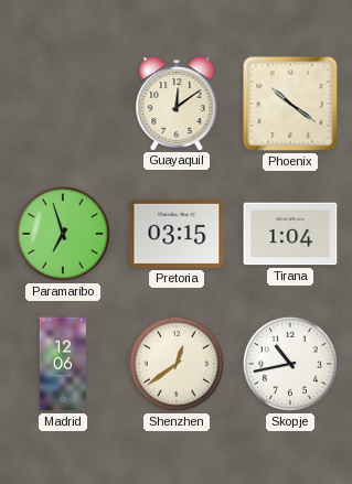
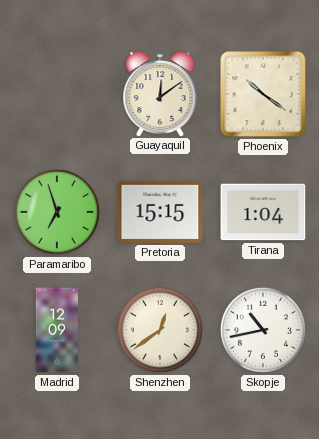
Pretoria: 03:15 -> 15:15 (160, 212)
Madrid: 12:06 -> 12:09 (56, 330)
